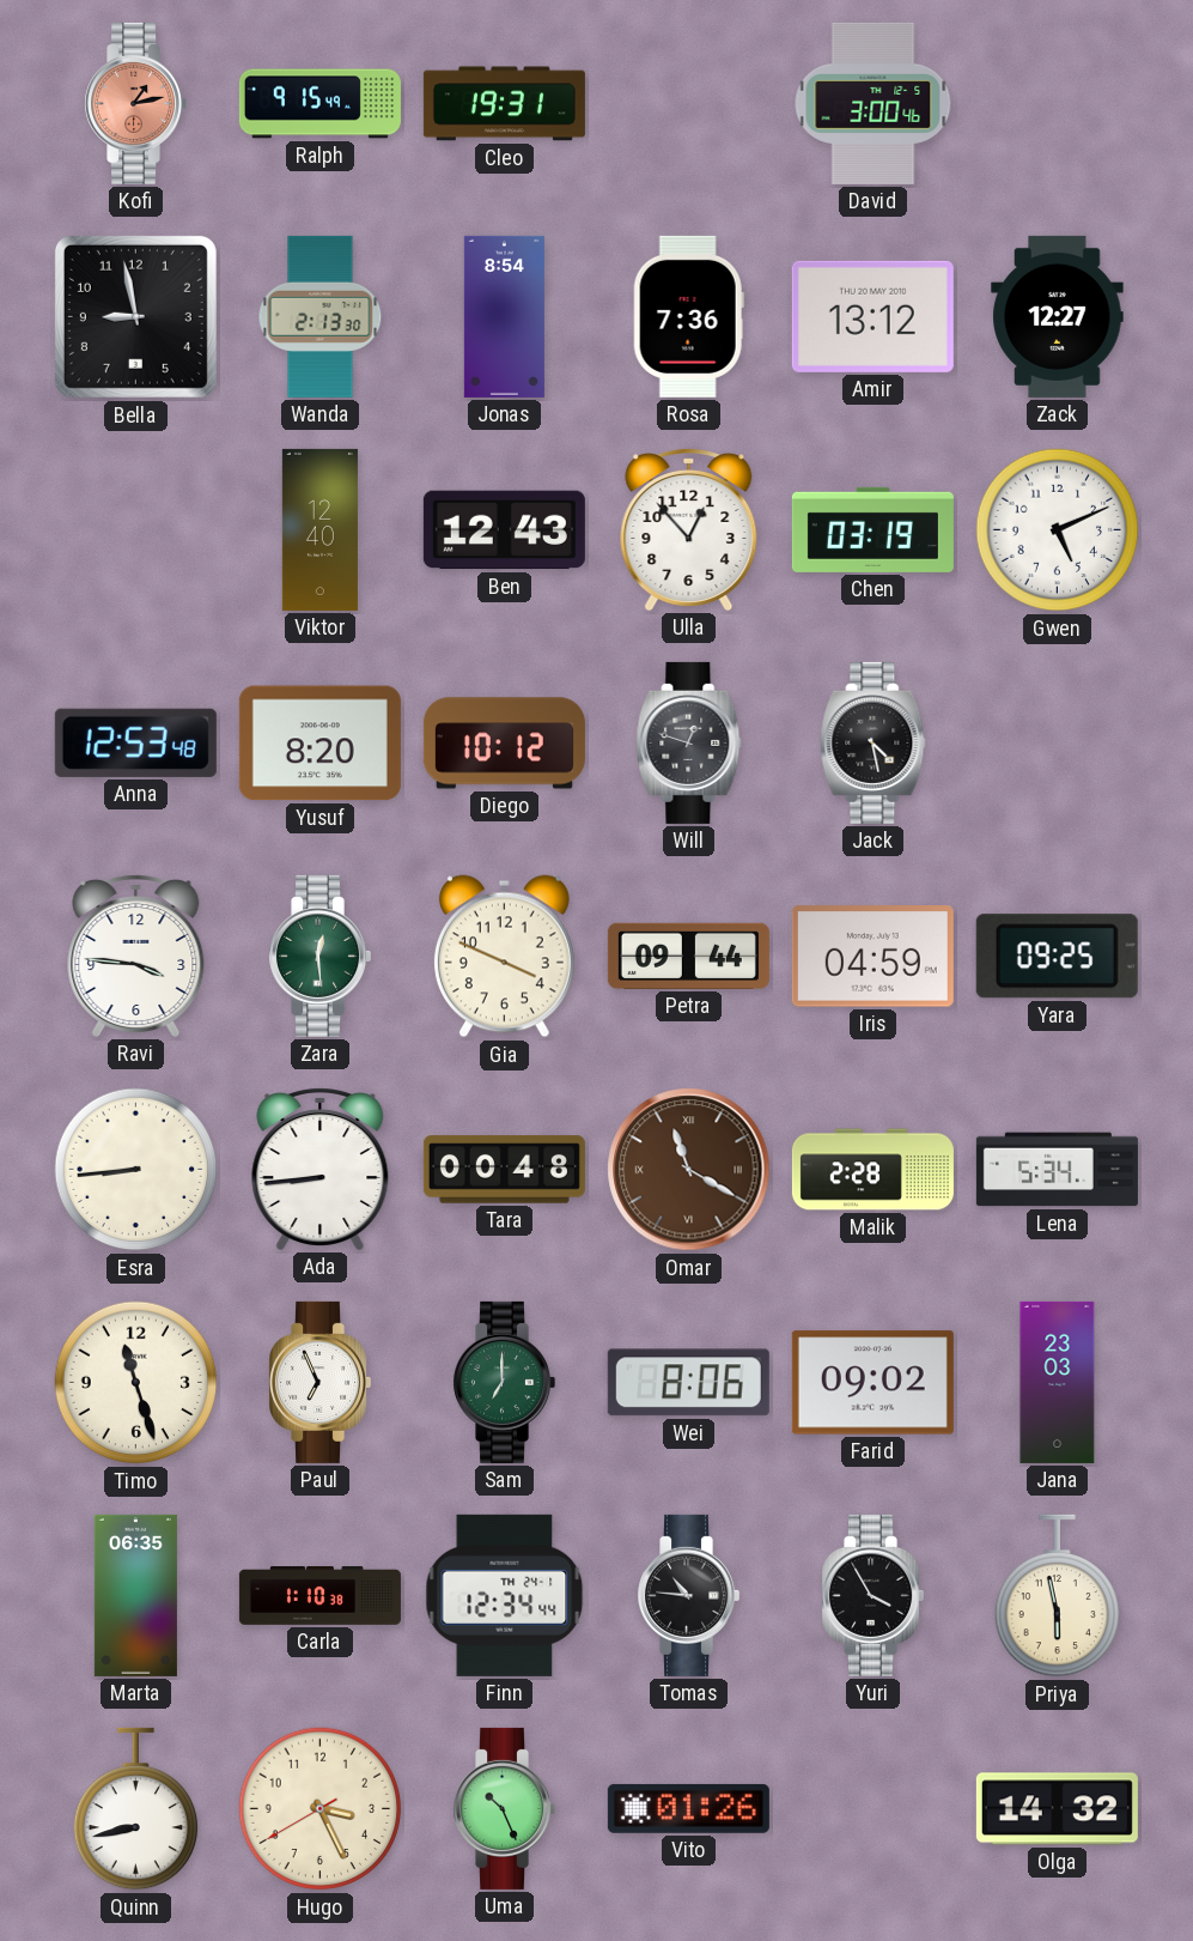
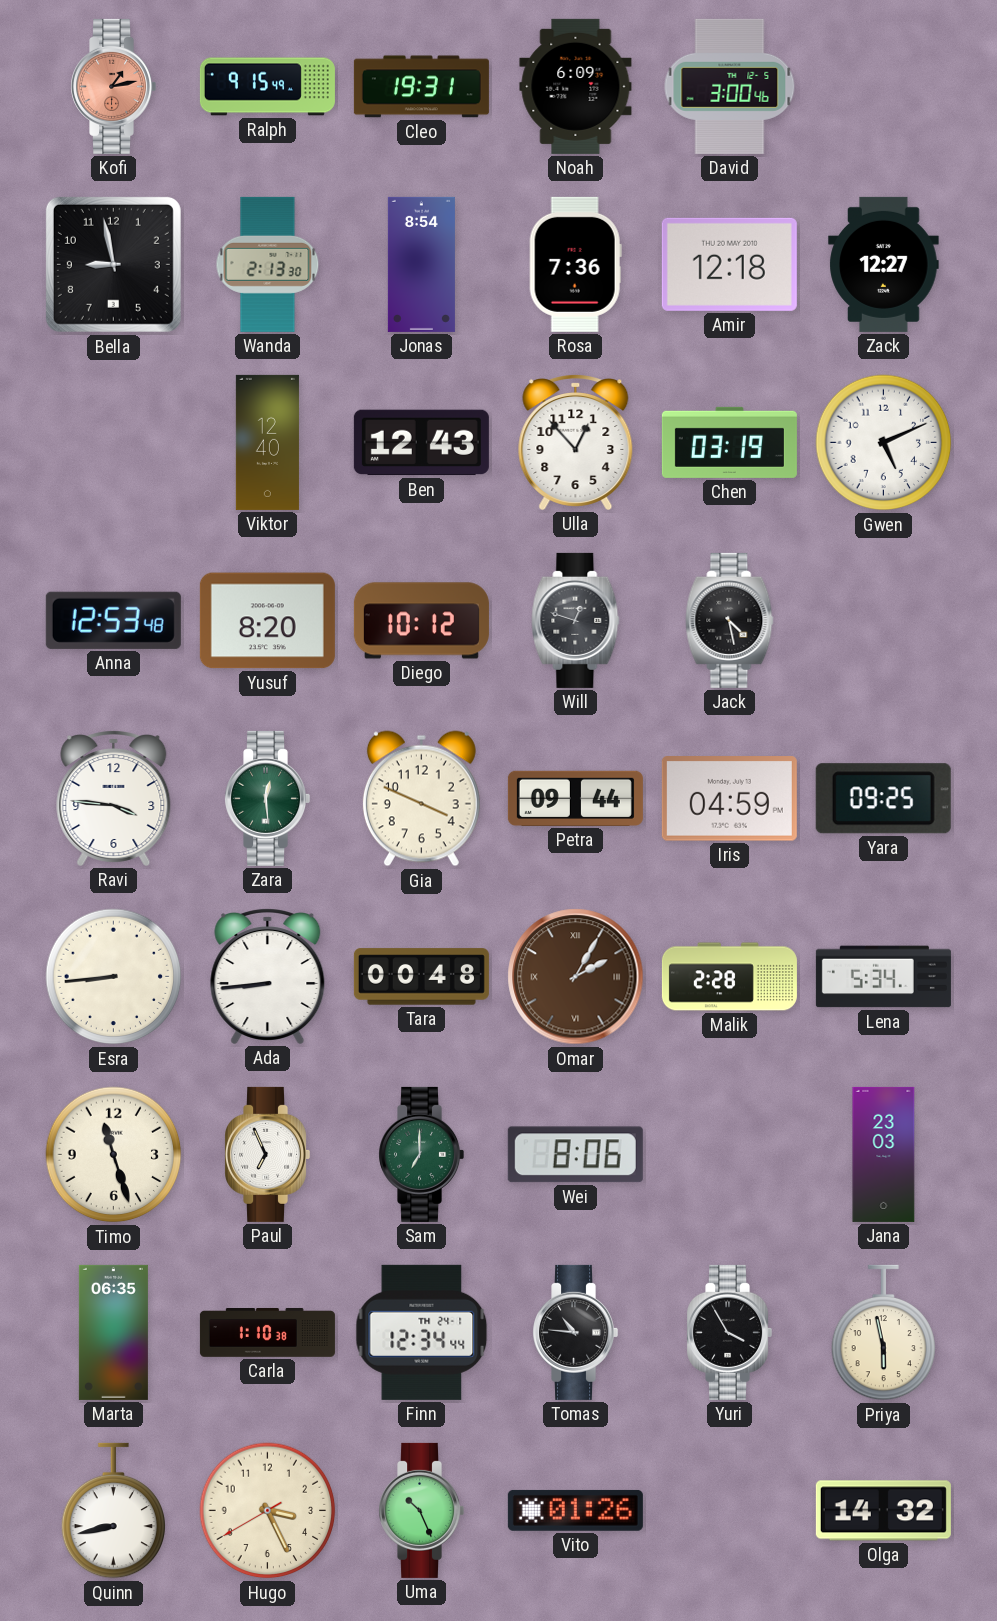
Noah: none -> 6:09 (576, 86)
Amir: 13:12 -> 12:18 (729, 264)
Omar: 11:20 -> 2:05 (576, 977)
Farid: 09:02 -> none (872, 1383)
